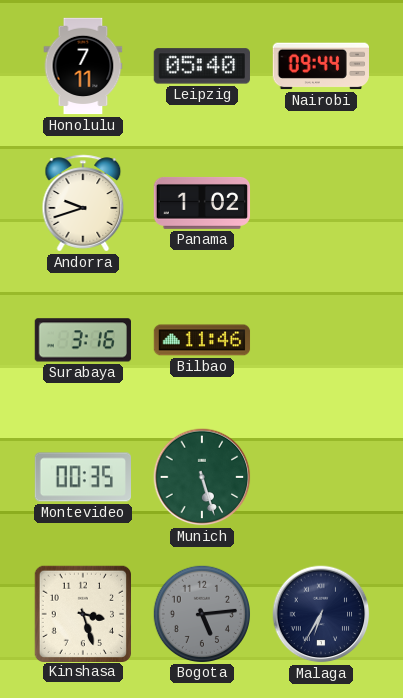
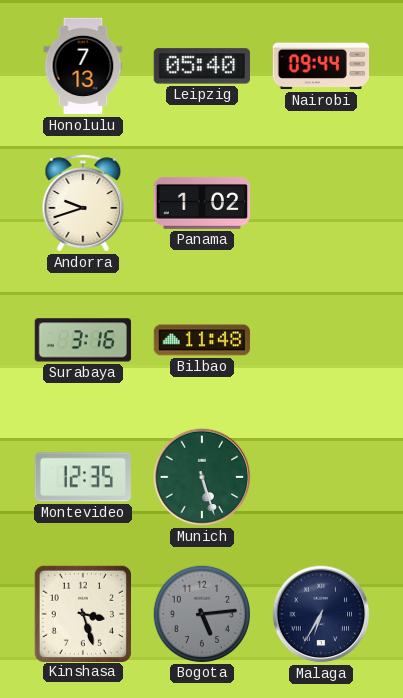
Honolulu: 7:11 -> 7:13 (83, 66)
Bilbao: 11:46 -> 11:48 (202, 340)
Montevideo: 00:35 -> 12:35 (82, 477)
